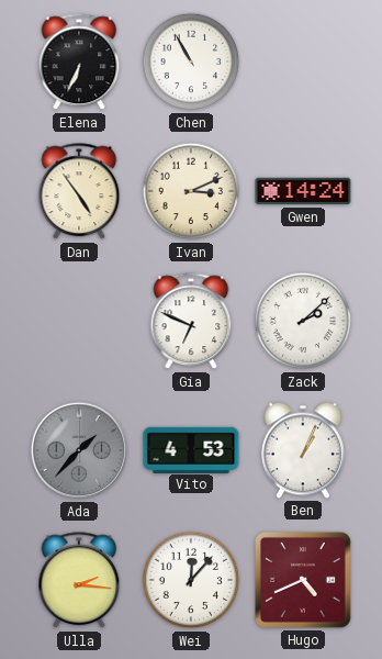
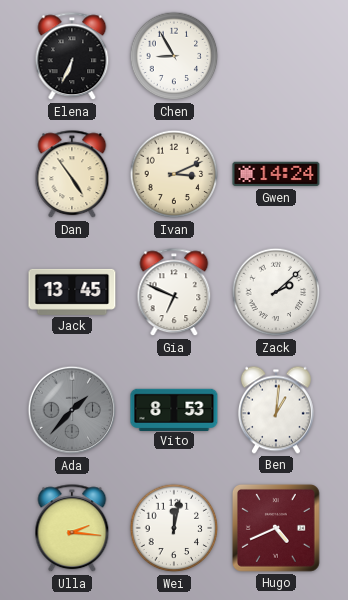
Chen: 10:55 -> 8:55 (174, 56)
Jack: none -> 13:45 (72, 292)
Vito: 4:53 -> 8:53 (174, 409)
Ben: 1:04 -> 1:01 (276, 410)
Wei: 12:07 -> 12:02 (174, 528)
